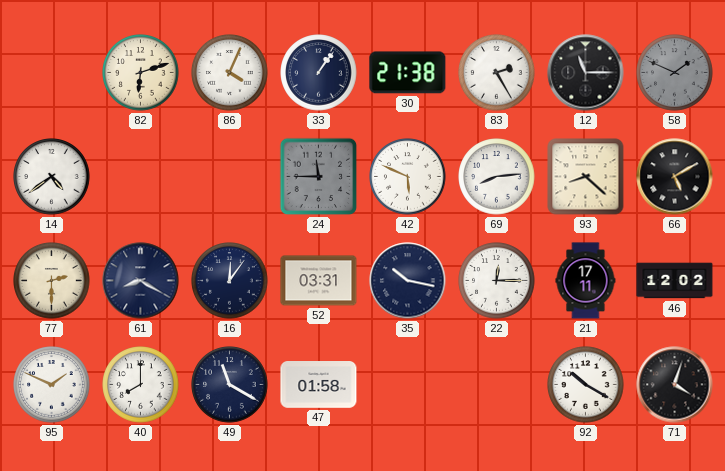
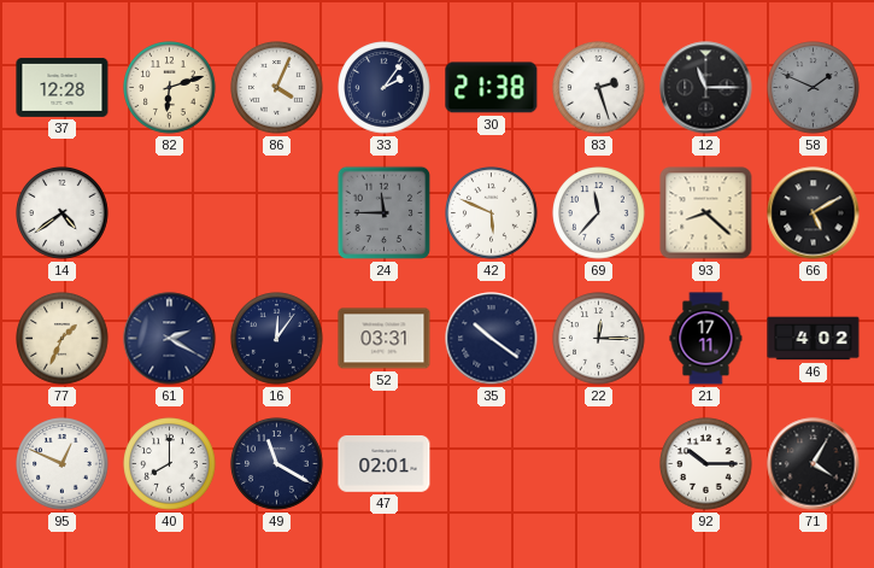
37: none -> 12:28 (63, 87)
33: 1:06 -> 2:06 (385, 88)
83: 2:25 -> 2:27 (599, 88)
69: 8:14 -> 11:37 (599, 213)
77: 2:30 -> 1:34 (63, 339)
61: 8:20 -> 2:20 (170, 339)
35: 10:17 -> 10:21 (492, 339)
46: 12:02 -> 4:02 (814, 339)
95: 1:49 -> 12:49 (63, 464)
47: 01:58 -> 02:01 (385, 464)
92: 10:20 -> 10:15 (706, 464)
71: 4:03 -> 4:05 (814, 464)
